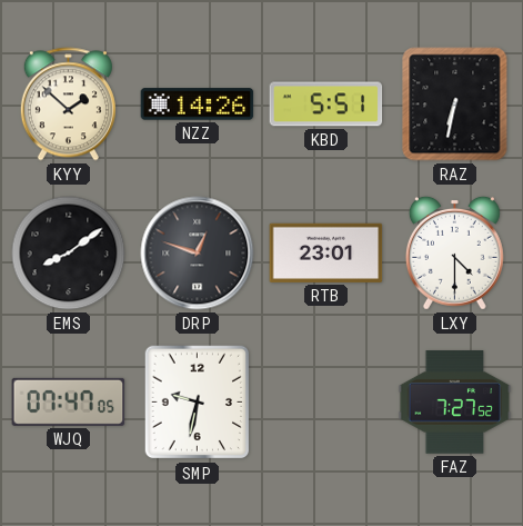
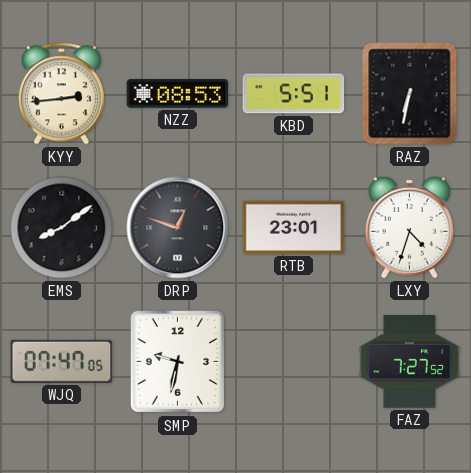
KYY: 1:52 -> 2:44 (61, 94)
NZZ: 14:26 -> 08:53 (178, 94)
LXY: 4:30 -> 4:33 (409, 227)
